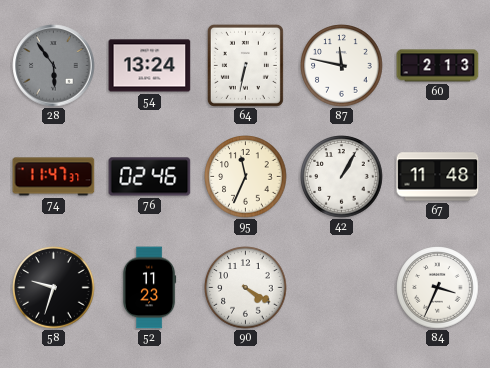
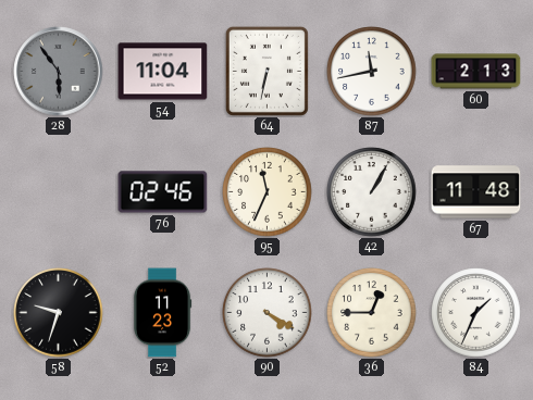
54: 13:24 -> 11:04 (163, 72)
87: 11:47 -> 11:43 (372, 72)
74: 11:47 -> none (54, 177)
36: none -> 12:45 (372, 313)
84: 3:34 -> 1:34 (476, 313)
